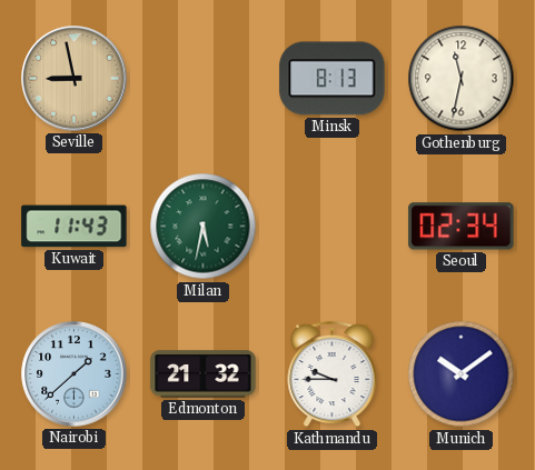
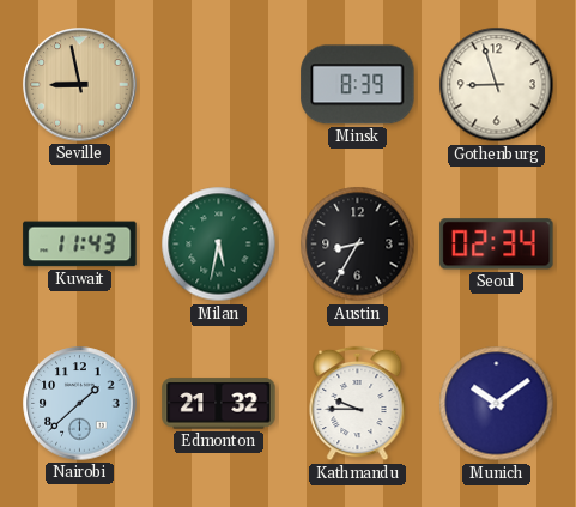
Minsk: 8:13 -> 8:39 (358, 85)
Gothenburg: 11:32 -> 8:57 (497, 85)
Austin: none -> 8:35 (358, 245)
